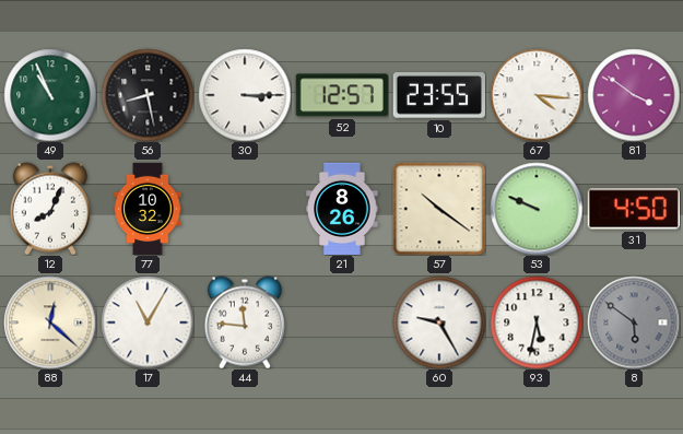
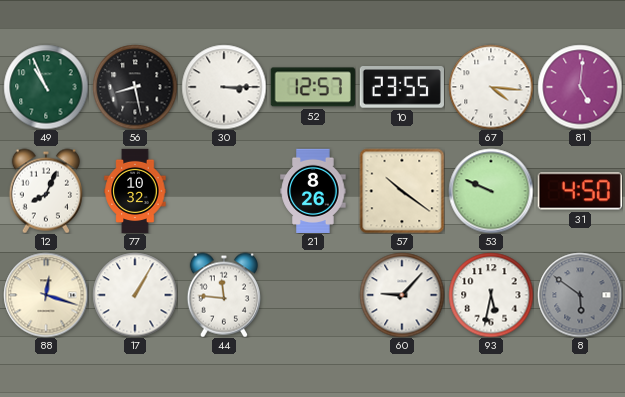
81: 3:51 -> 5:01 (580, 87)
88: 12:22 -> 12:18 (46, 295)
17: 11:05 -> 1:05 (135, 295)
60: 9:25 -> 9:07 (402, 295)
